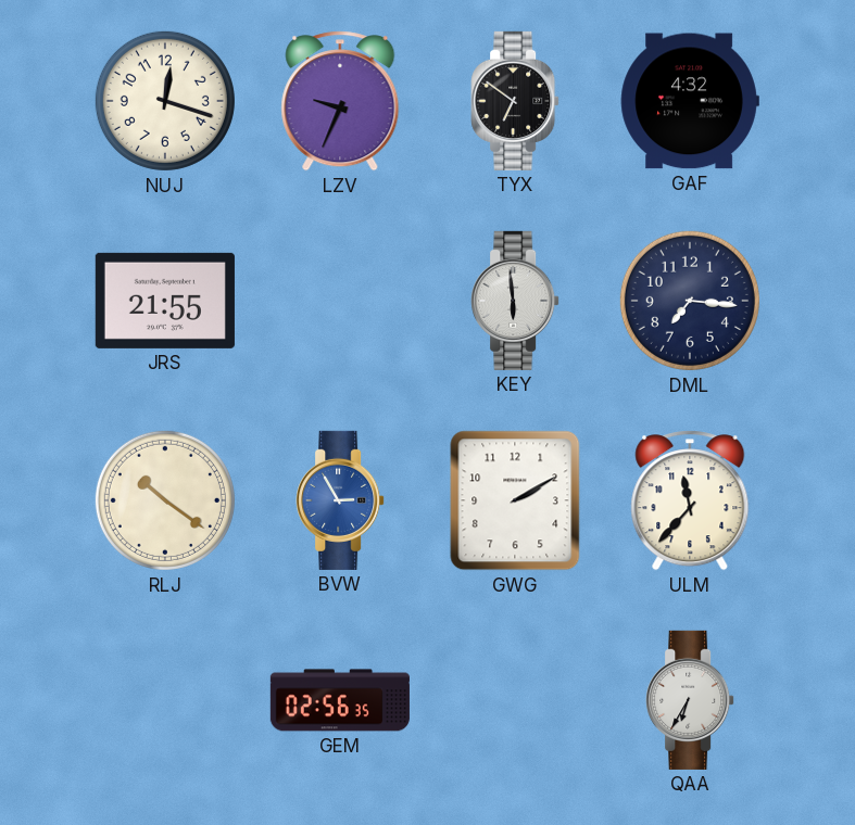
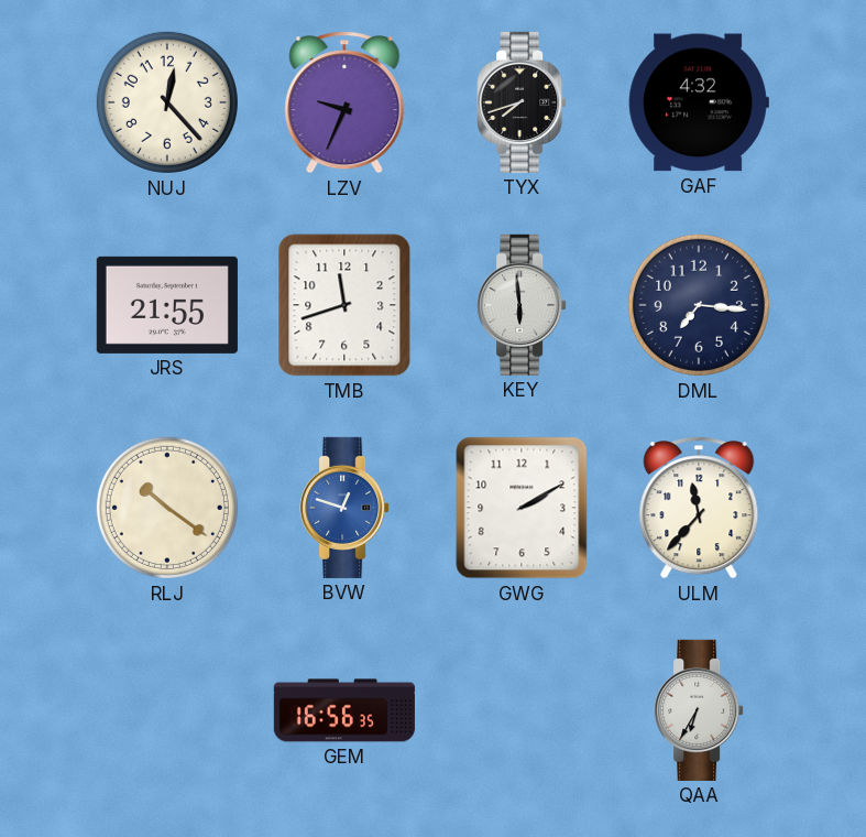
NUJ: 12:18 -> 12:23 (167, 102)
TYX: 6:51 -> 7:42 (522, 102)
TMB: none -> 11:42 (344, 305)
BVW: 2:55 -> 12:48 (344, 508)
GEM: 02:56 -> 16:56 (344, 710)
